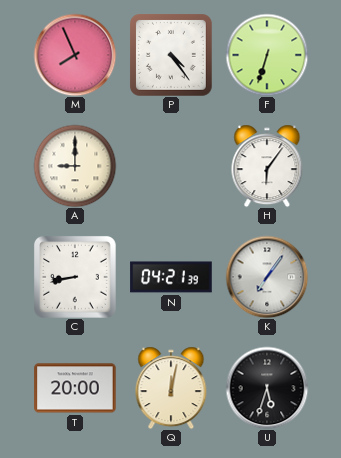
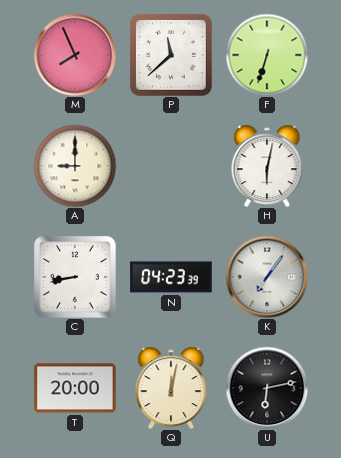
P: 4:24 -> 11:38 (171, 55)
H: 6:06 -> 6:02 (267, 166)
N: 04:21 -> 04:23 (171, 277)
U: 5:33 -> 6:13 (267, 388)
